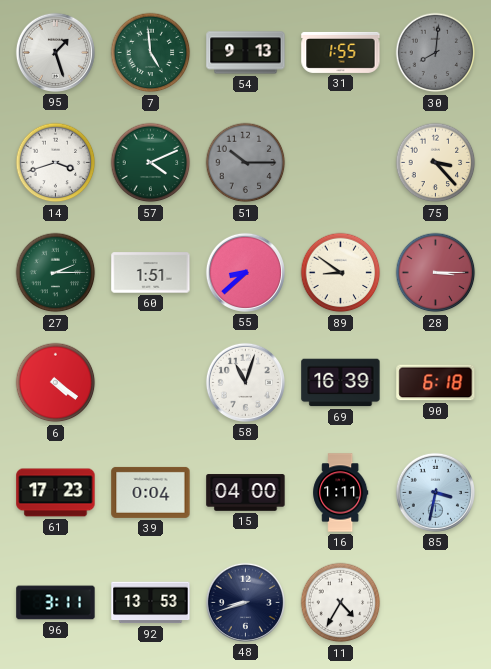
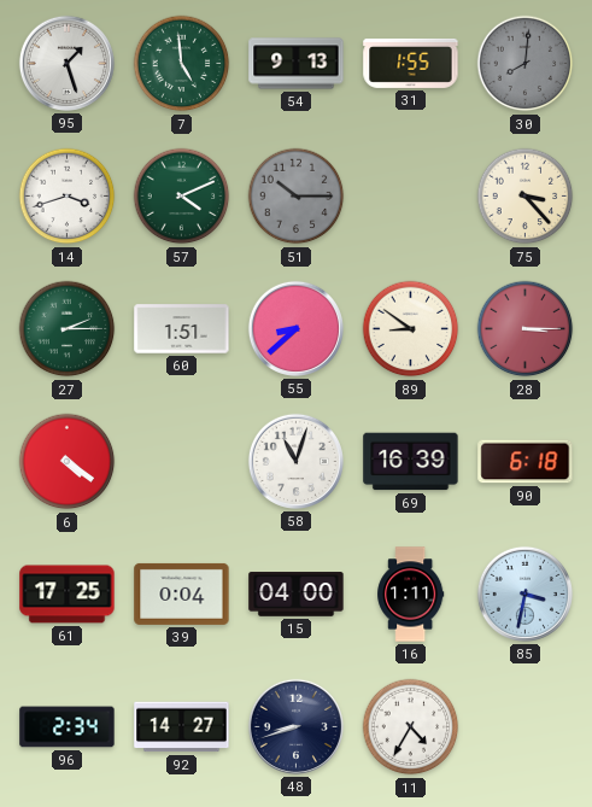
61: 17:23 -> 17:25 (68, 595)
96: 3:11 -> 2:34 (68, 727)
92: 13:53 -> 14:27 (182, 727)
